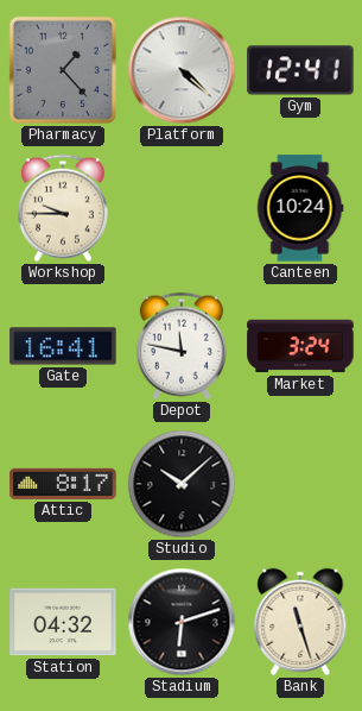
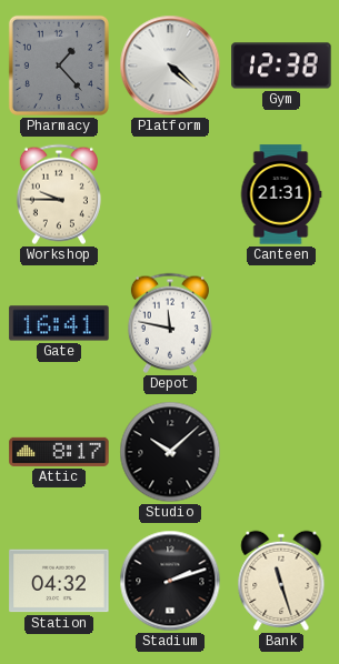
Gym: 12:41 -> 12:38 (281, 66)
Canteen: 10:24 -> 21:31 (281, 194)
Market: 3:24 -> none (300, 346)
Stadium: 6:12 -> 2:12 (170, 581)
